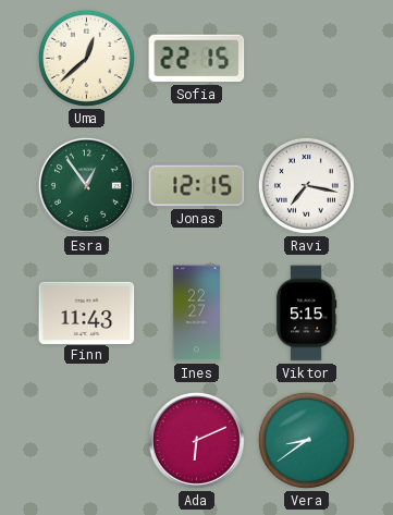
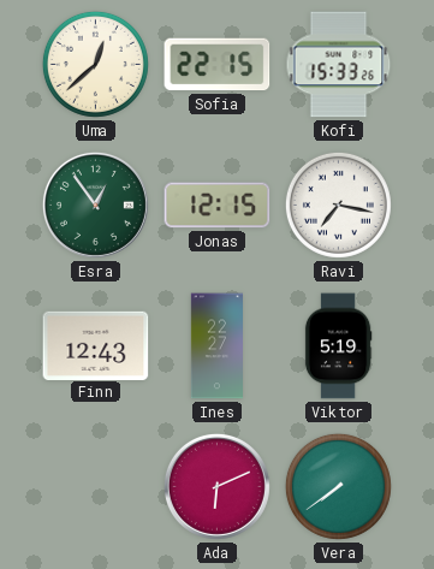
Kofi: none -> 15:33 (339, 65)
Finn: 11:43 -> 12:43 (96, 345)
Viktor: 5:15 -> 5:19 (338, 346)
Vera: 8:39 -> 7:39 (338, 486)
